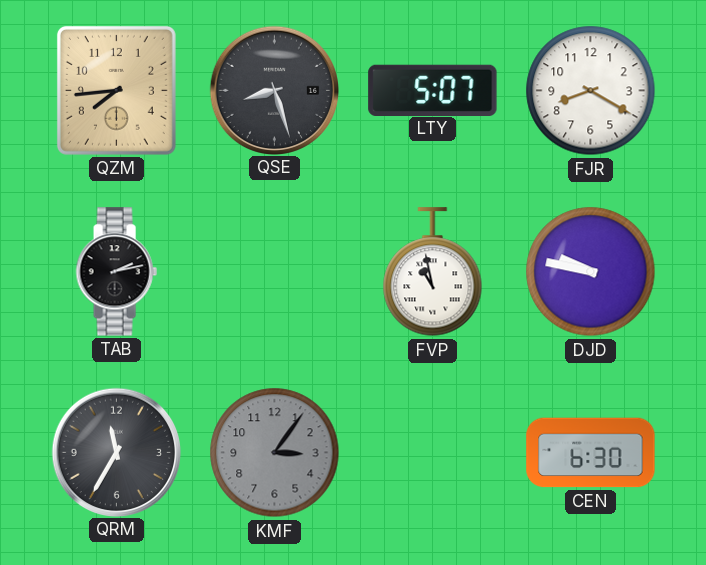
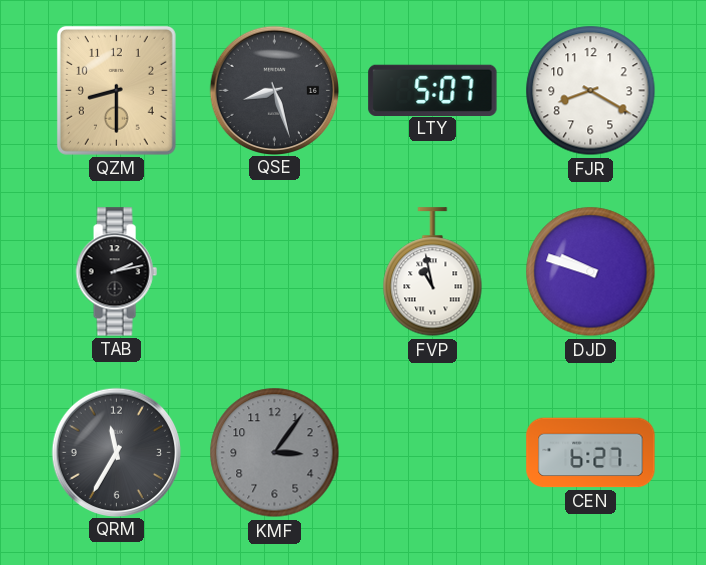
QZM: 7:44 -> 8:30 (116, 90)
DJD: 9:47 -> 9:48 (591, 272)
CEN: 6:30 -> 6:27 (591, 453)
